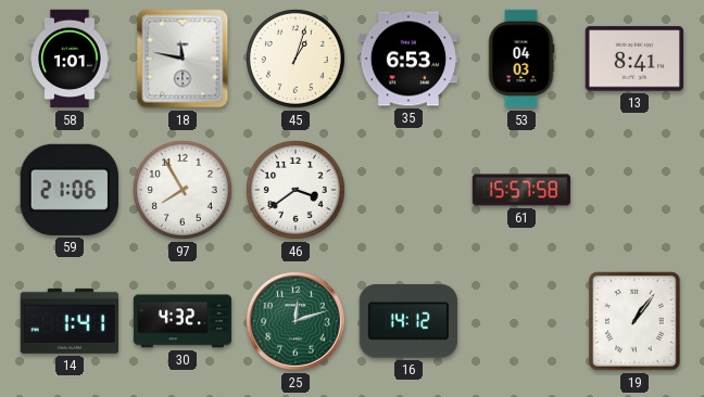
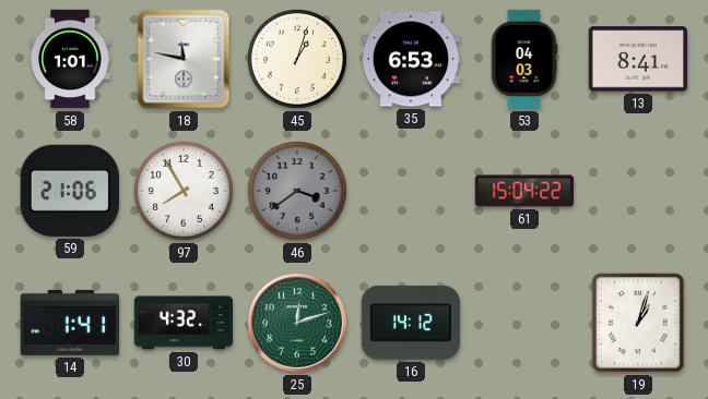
46 dial: white -> grey (297, 191)
61: 15:57 -> 15:04 (524, 191)
19: 1:06 -> 1:03 (638, 323)
